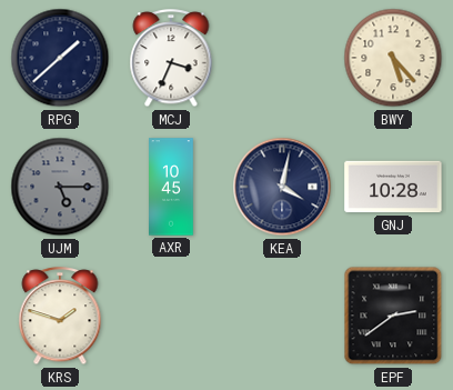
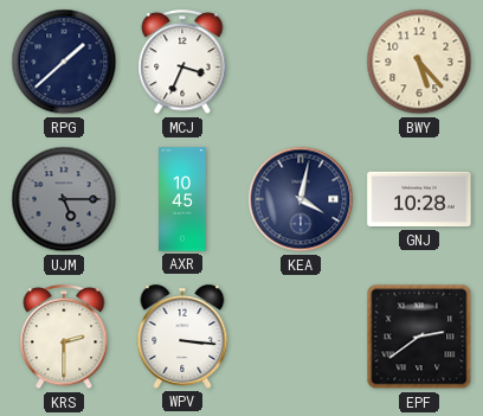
KRS: 1:48 -> 2:30 (64, 338)
WPV: none -> 3:16 (182, 337)
